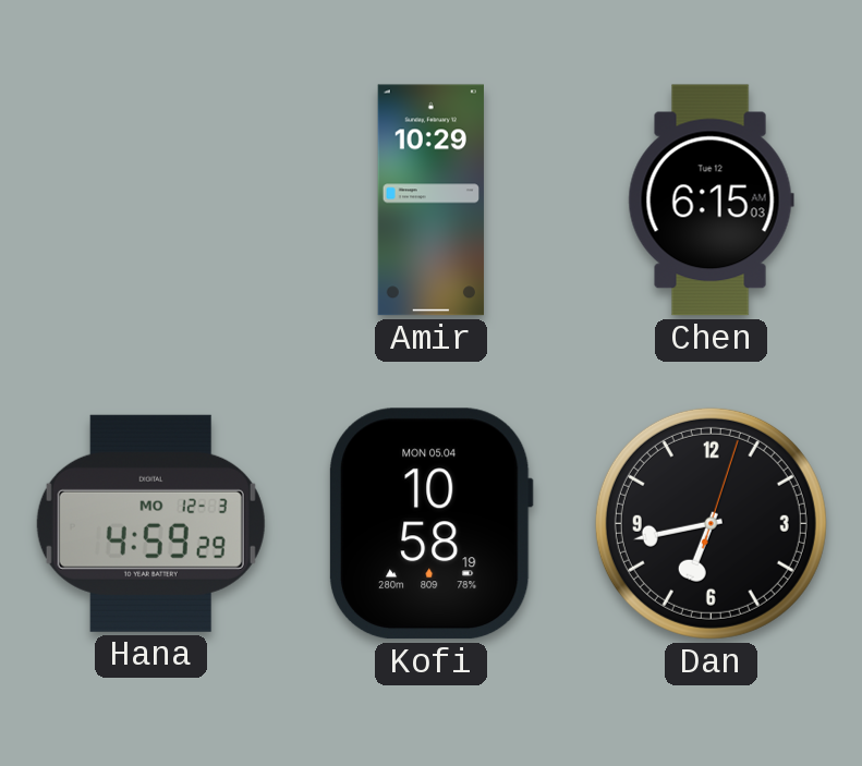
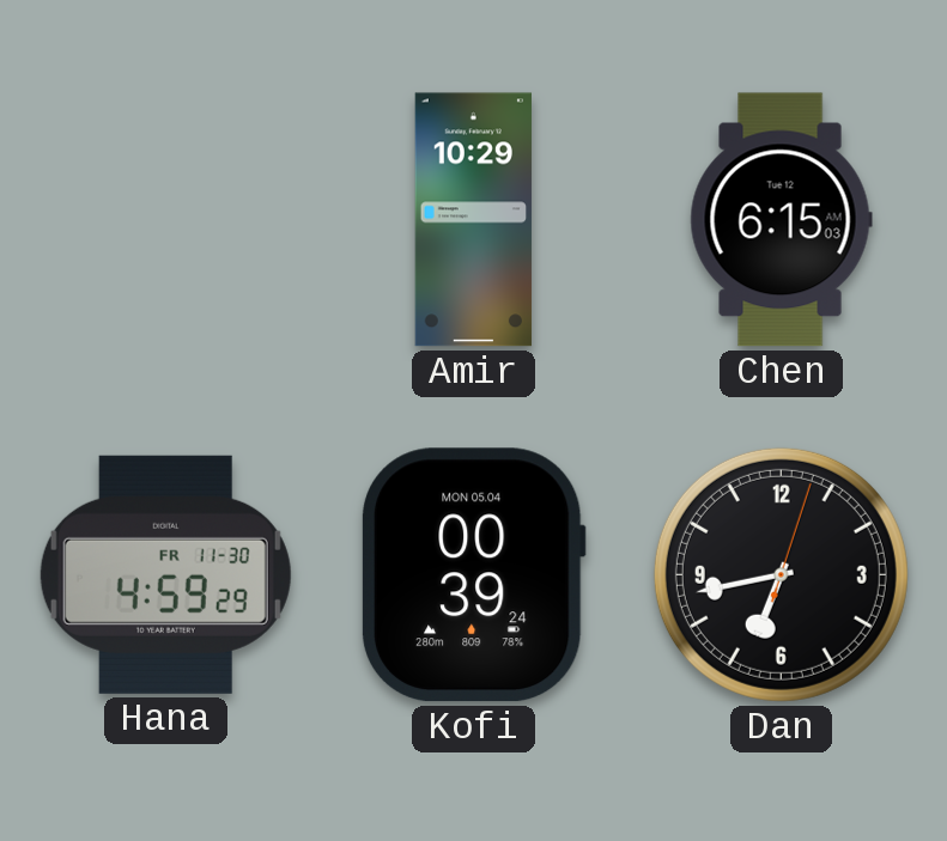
Hana date: MO 12-3 -> FR 11-30 (165, 574)
Kofi: 10:58 -> 00:39 (473, 575)
